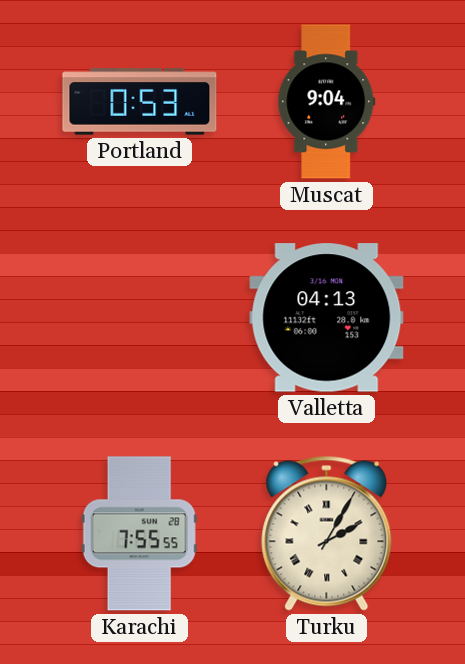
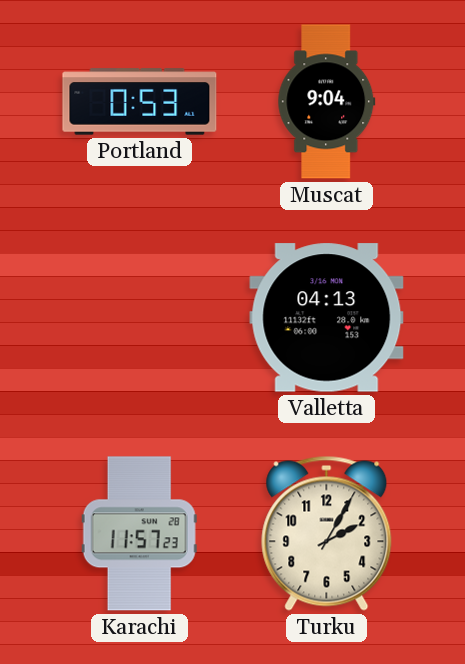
Karachi: 7:55 -> 11:57 (139, 534)
Turku numerals: Roman -> Arabic (327, 533)
